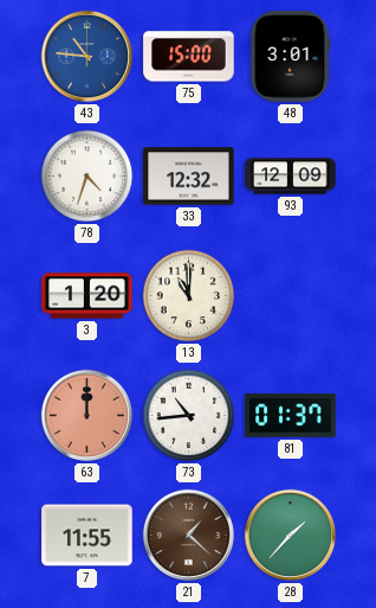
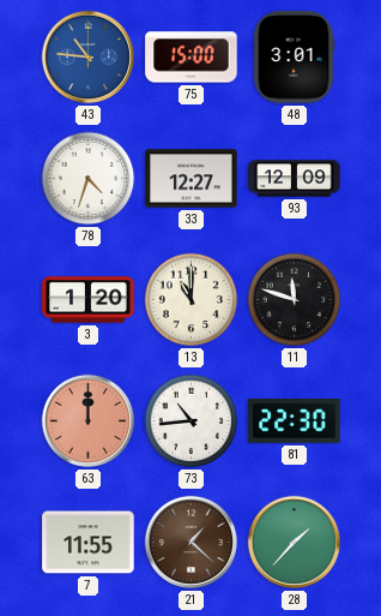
33: 12:32 -> 12:27 (192, 179)
11: none -> 11:48 (295, 300)
81: 01:37 -> 22:30 (295, 421)
